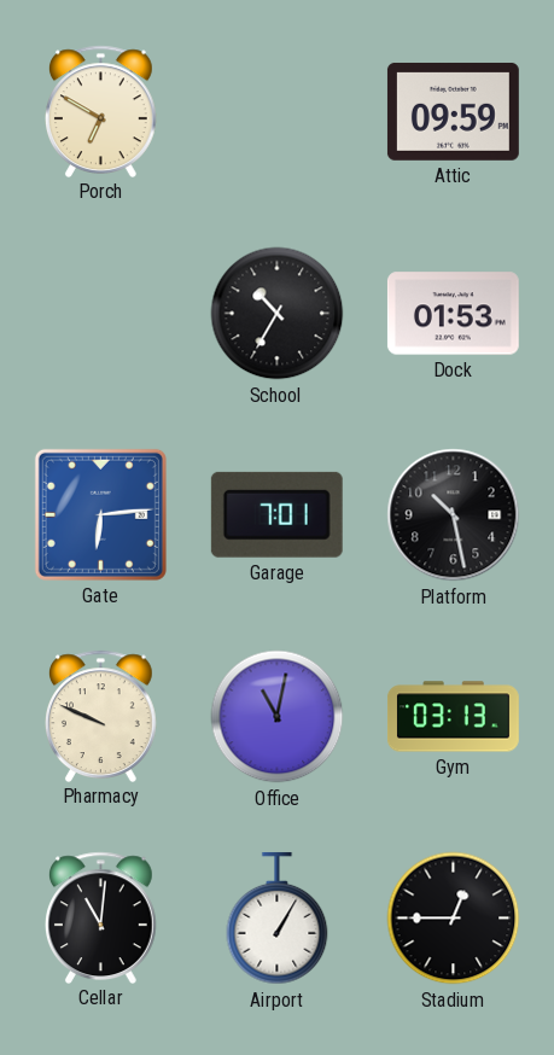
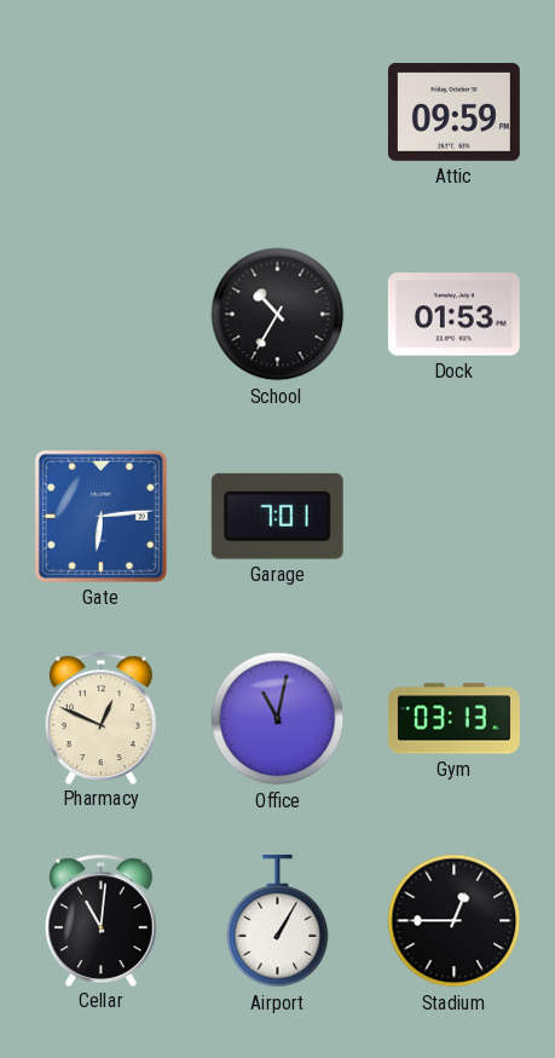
Porch: 6:50 -> none (101, 111)
Platform: 10:28 -> none (454, 515)
Pharmacy: 9:49 -> 12:49 (102, 718)
